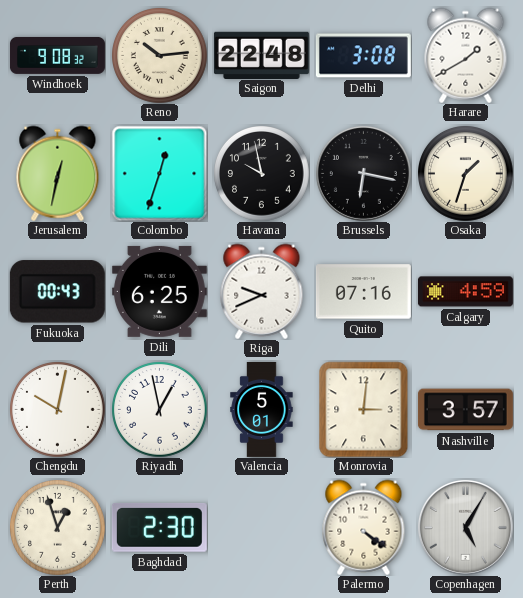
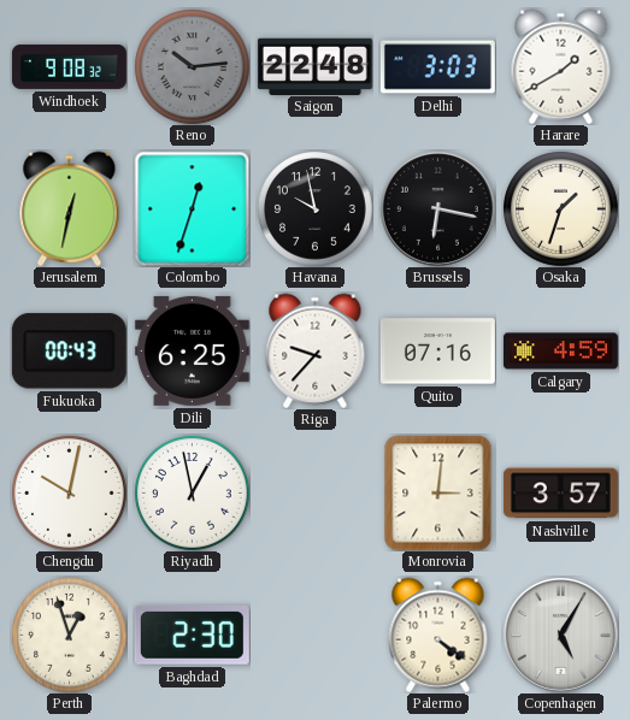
Reno dial: cream -> grey (193, 67)
Delhi: 3:08 -> 3:03 (437, 67)
Riga: 9:41 -> 9:37 (316, 350)
Valencia: 5:01 -> none (262, 409)
